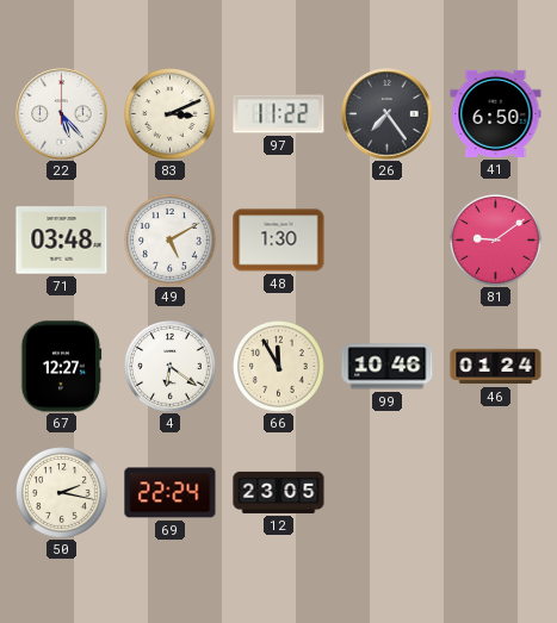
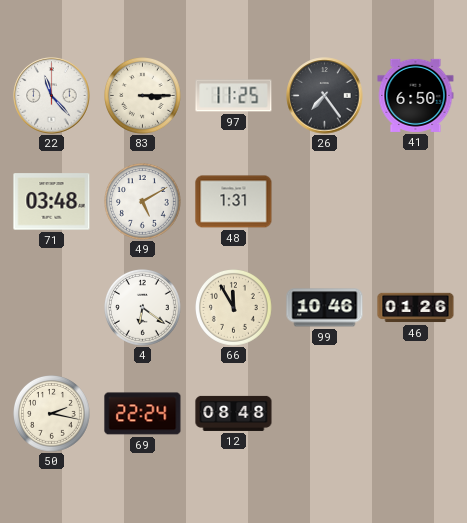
22: 5:23 -> 11:23 (52, 96)
83: 3:11 -> 3:15 (143, 96)
97: 11:22 -> 11:25 (234, 96)
48: 1:30 -> 1:31 (234, 202)
81: 9:09 -> none (496, 241)
67: 12:27 -> none (61, 367)
46: 01:24 -> 01:26 (416, 308)
12: 23:05 -> 08:48 (234, 413)
